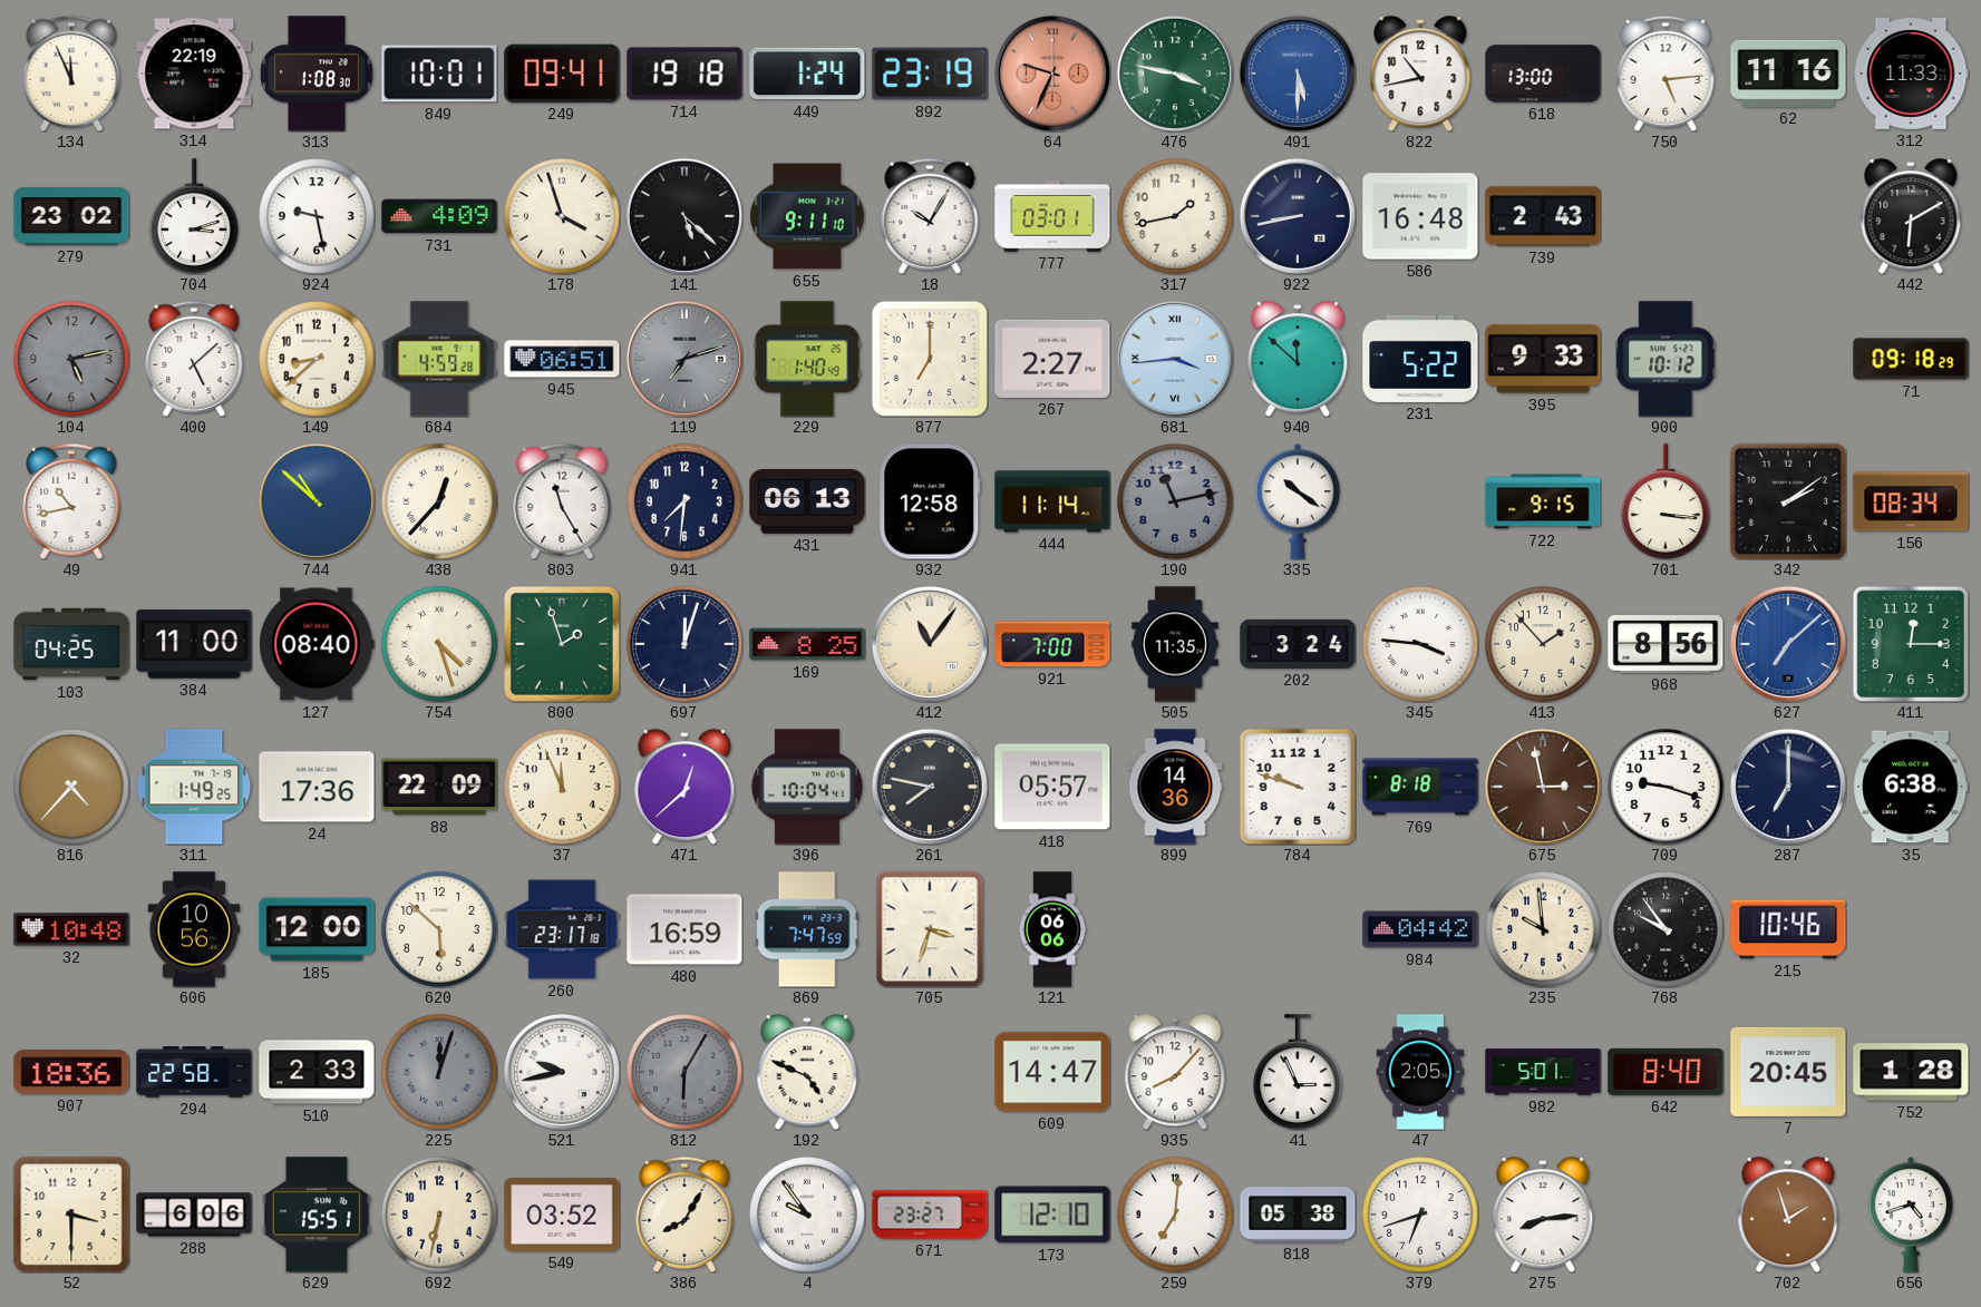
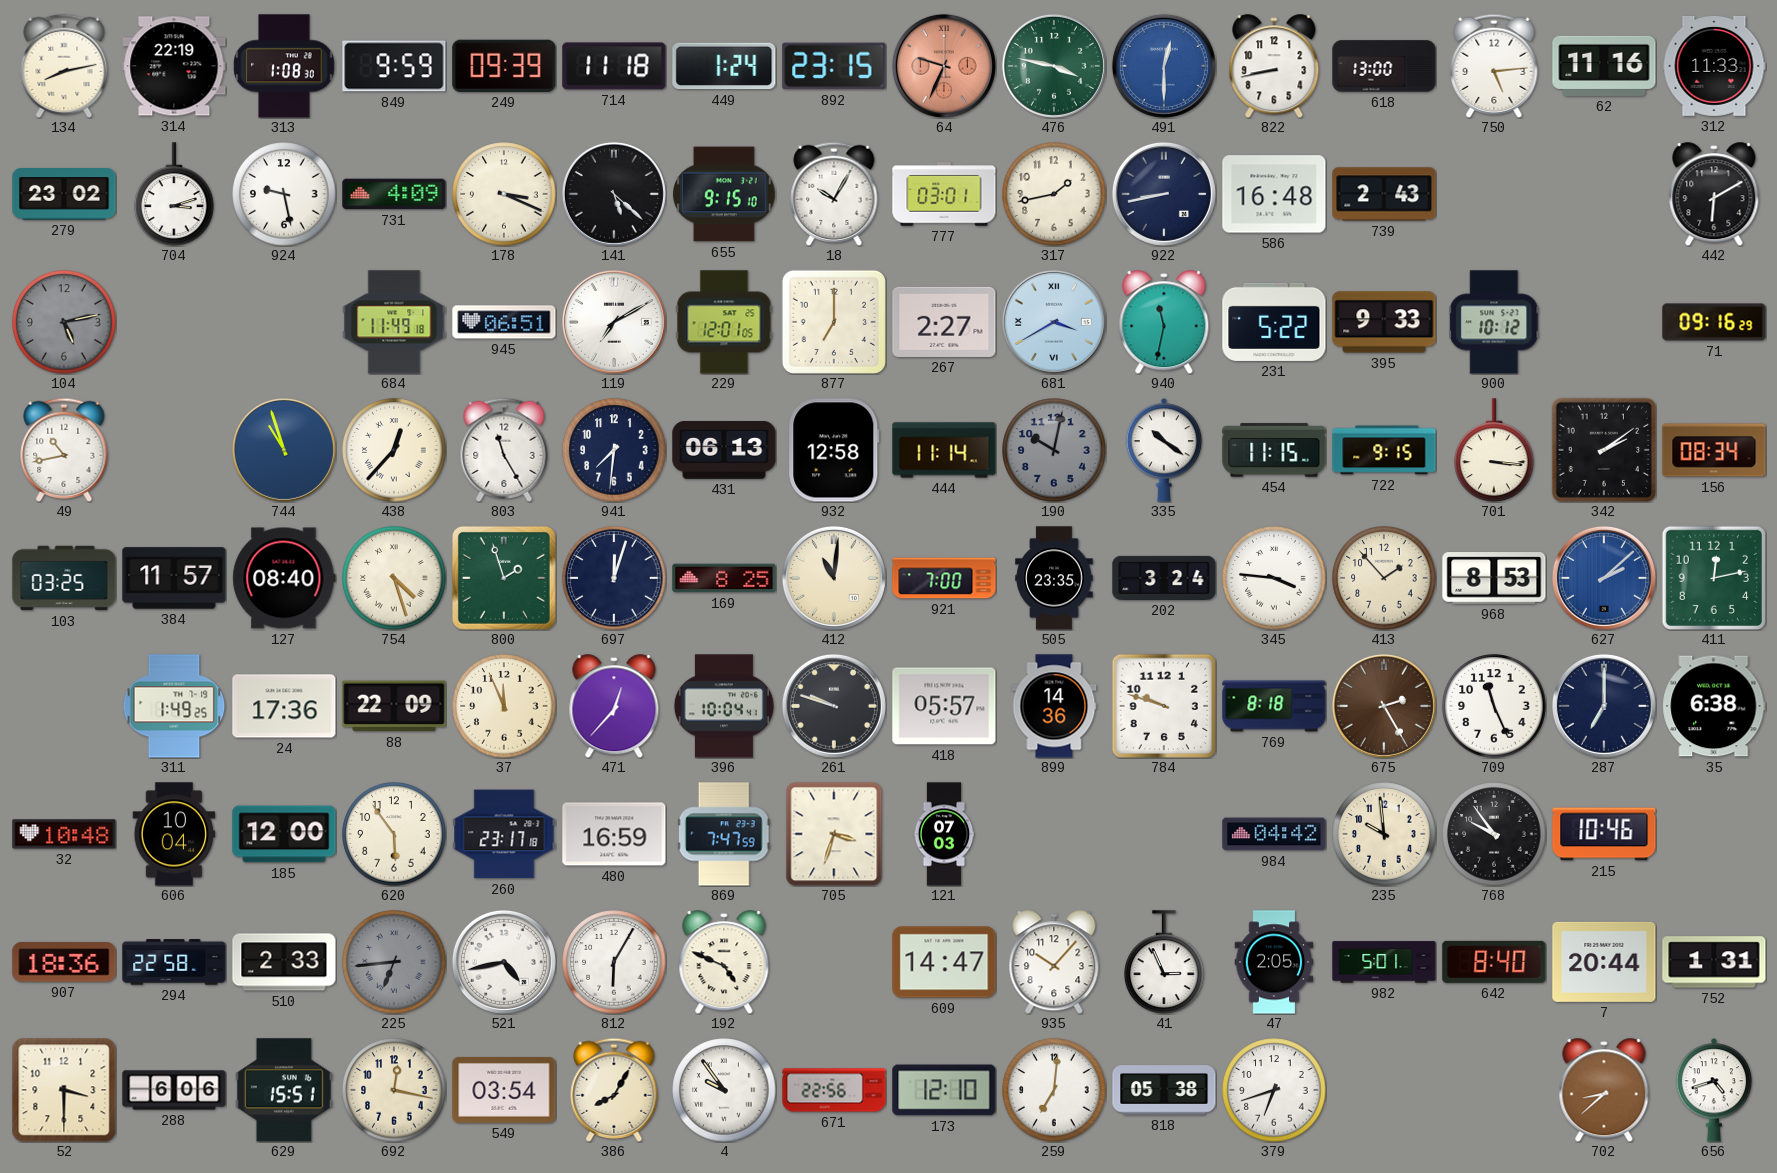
134: 11:56 -> 8:13 (64, 66)
849: 10:01 -> 9:59 (394, 66)
249: 09:41 -> 09:39 (504, 66)
714: 19:18 -> 11:18 (614, 66)
892: 23:19 -> 23:15 (834, 66)
491: 5:30 -> 12:30 (1164, 66)
822: 10:43 -> 8:43 (1274, 66)
178: 3:57 -> 3:19 (504, 194)
655: 9:11 -> 9:15 (725, 194)
400: 5:08 -> none (194, 359)
149: 8:38 -> none (317, 359)
684: 4:59 -> 11:49 (394, 322)
119: 7:12 -> 7:10 (614, 322)
119 dial: grey -> white (614, 322)
229: 1:40 -> 12:01 (724, 322)
681: 3:44 -> 3:40 (1054, 322)
940: 11:52 -> 11:32 (1164, 322)
71: 09:18 -> 09:16 (1714, 322)
744: 10:52 -> 10:57 (284, 450)
190: 11:13 -> 10:02 (1054, 450)
454: none -> 11:15 (1274, 450)
103: 04:25 -> 03:25 (64, 578)
384: 11:00 -> 11:57 (174, 578)
412: 11:06 -> 11:01 (834, 578)
505: 11:35 -> 23:35 (1054, 578)
968: 8:56 -> 8:53 (1494, 578)
627: 7:08 -> 2:08 (1604, 578)
411: 12:15 -> 12:13 (1714, 578)
816: 4:37 -> none (71, 787)
471: 12:38 -> 12:37 (614, 706)
261: 7:47 -> 9:48 (834, 706)
675: 2:58 -> 2:25 (1384, 706)
709: 9:18 -> 11:26 (1494, 706)
606: 10:56 -> 10:04 (174, 834)
620: 5:52 -> 5:54 (394, 834)
121: 06:06 -> 07:03 (944, 834)
225: 12:03 -> 6:44 (394, 962)
521: 9:43 -> 4:43 (504, 962)
812 dial: grey -> white (614, 962)
935: 8:07 -> 10:07 (1054, 962)
7: 20:45 -> 20:44 (1604, 962)
752: 1:28 -> 1:31 (1714, 962)
692: 6:32 -> 12:17 (394, 1090)
549: 03:52 -> 03:54 (504, 1090)
671: 23:27 -> 22:56 (834, 1090)
275: 8:14 -> none (1543, 1215)
702: 1:57 -> 8:38 (1604, 1090)
